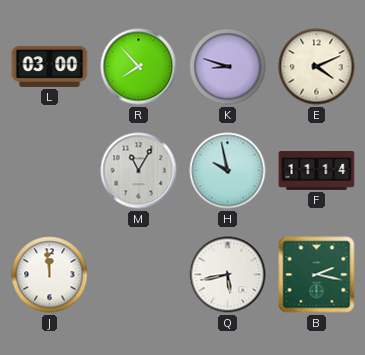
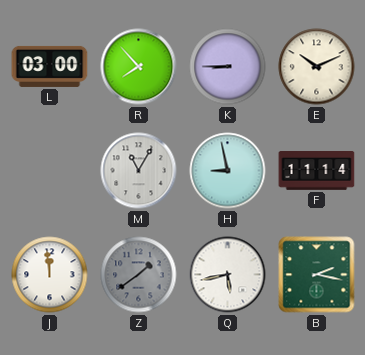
K: 8:48 -> 8:45 (228, 67)
E: 4:11 -> 10:11 (317, 67)
H: 9:58 -> 8:58 (228, 171)
Z: none -> 1:39 (139, 275)
